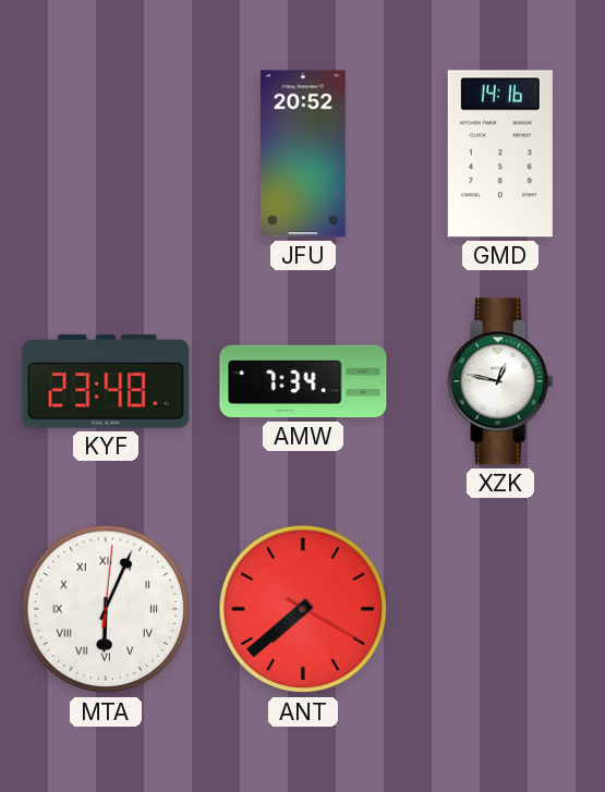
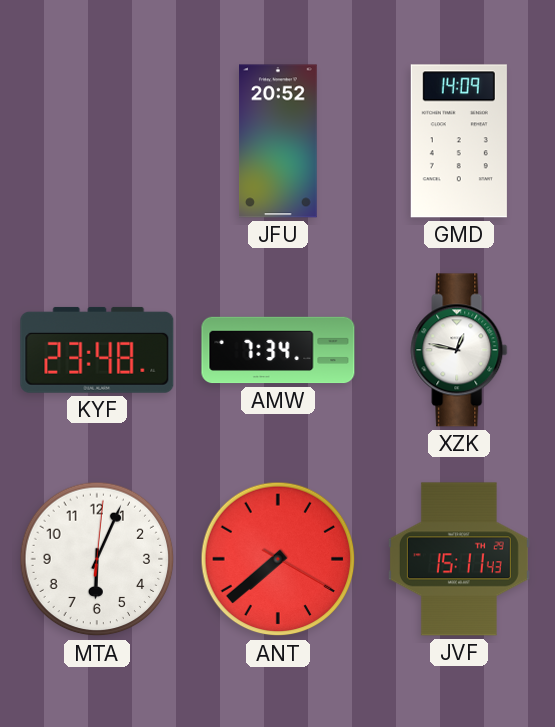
GMD: 14:16 -> 14:09 (459, 141)
MTA numerals: Roman -> Arabic (97, 559)
JVF: none -> 15:11 (459, 559)
